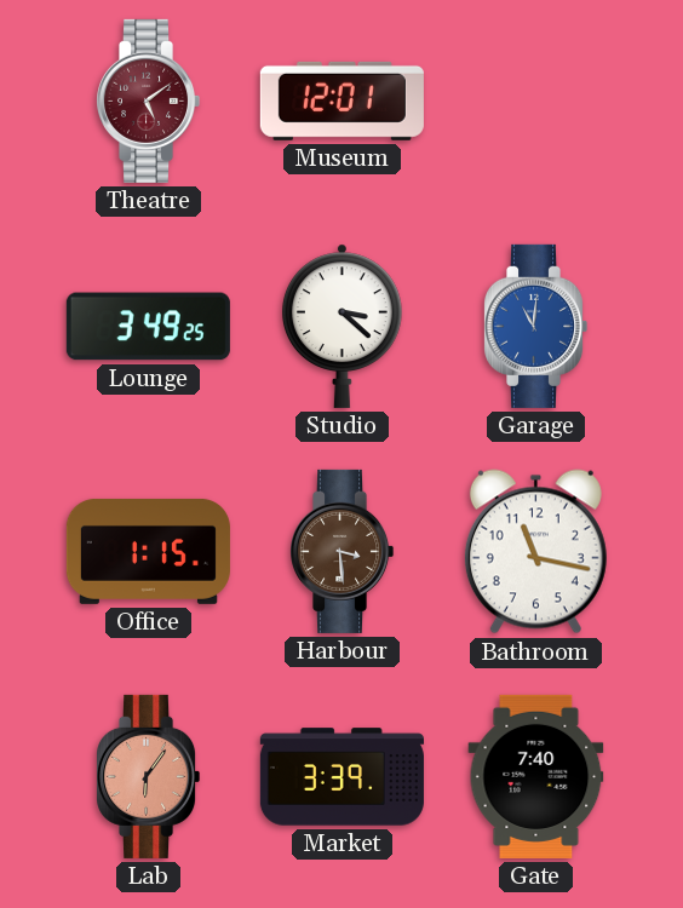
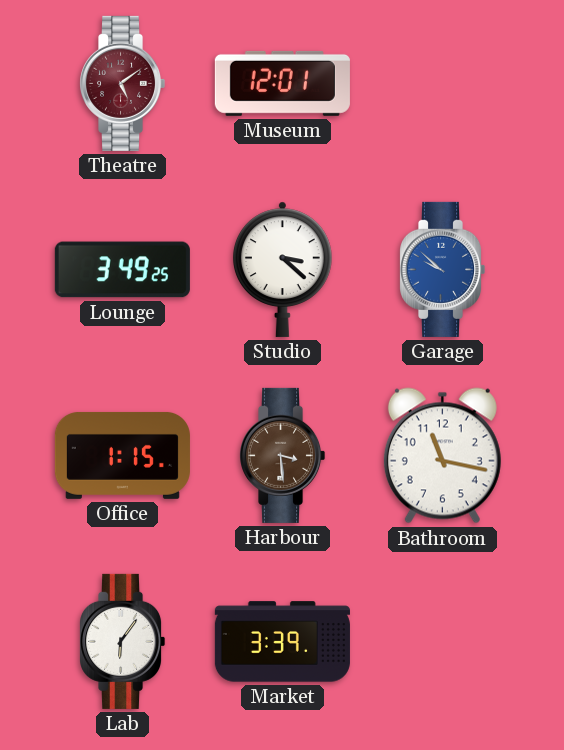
Garage: 11:01 -> 9:52 (443, 269)
Lab dial: salmon -> white (123, 641)
Gate: 7:40 -> none (536, 776)
